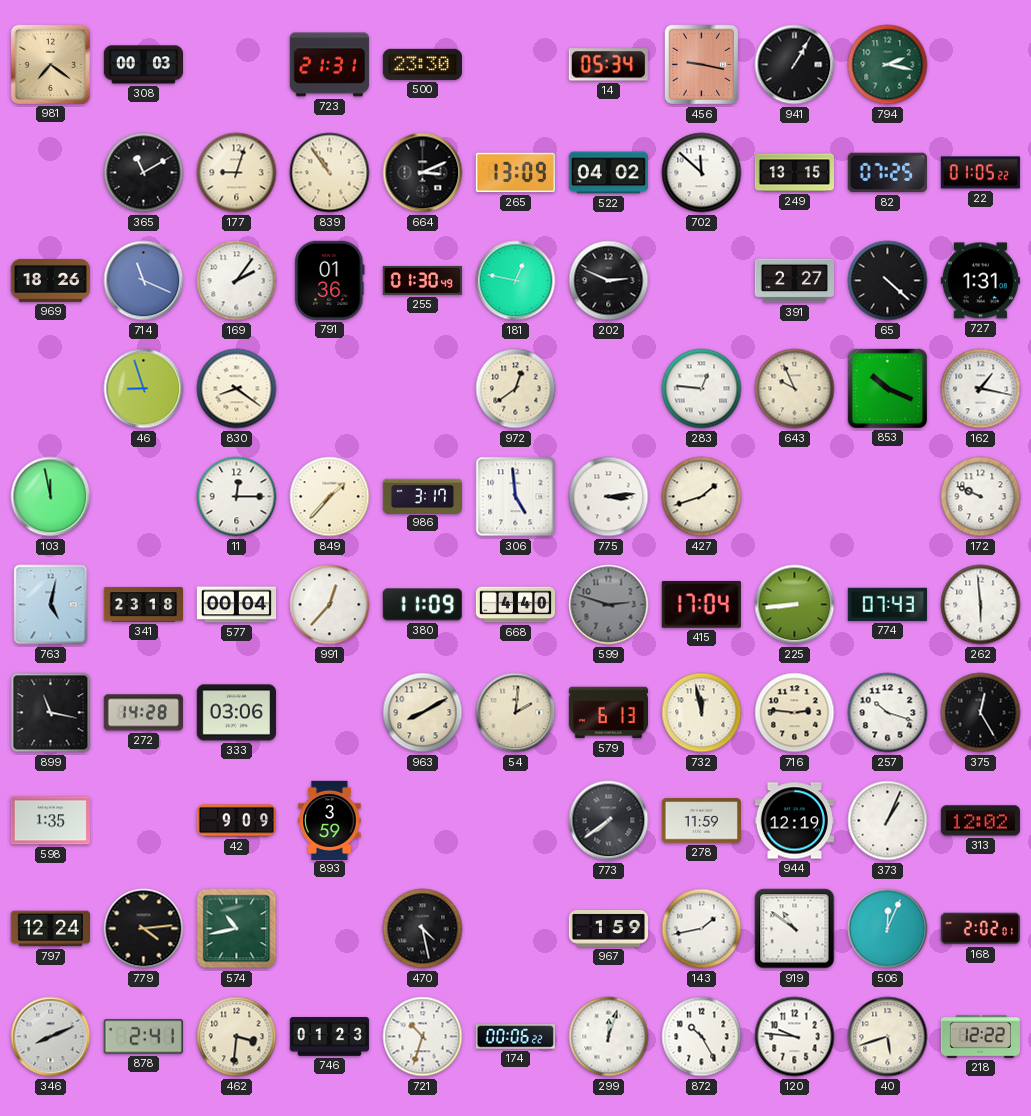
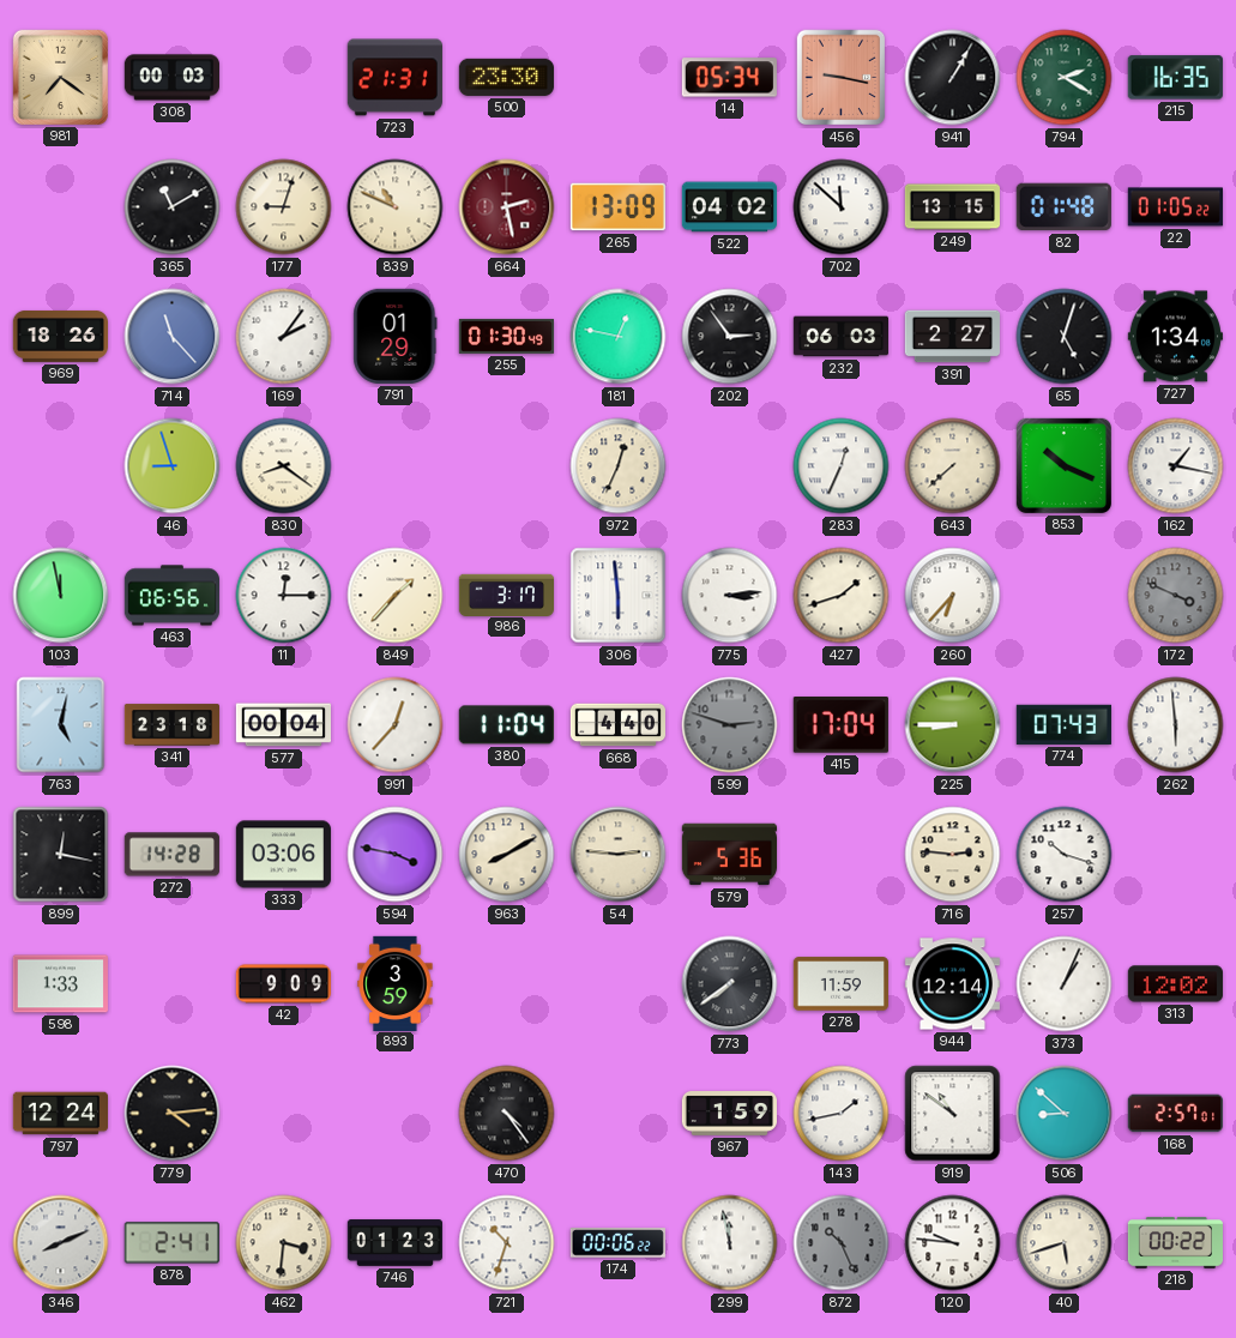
794: 2:17 -> 2:20 (1065, 78)
215: none -> 16:35 (1175, 78)
839: 10:54 -> 10:49 (396, 207)
664: 3:11 -> 2:28 (507, 207)
664 dial: black -> burgundy (507, 207)
82: 07:25 -> 01:48 (1063, 207)
714: 11:19 -> 11:23 (173, 337)
791: 01:36 -> 01:29 (396, 336)
202: 2:49 -> 2:54 (730, 337)
232: none -> 06:03 (840, 337)
65: 4:22 -> 5:03 (1065, 337)
727: 1:31 -> 1:34 (1175, 337)
972: 12:39 -> 12:34 (619, 466)
283: 12:46 -> 12:34 (842, 466)
643: 9:56 -> 7:38 (953, 466)
463: none -> 06:56 (171, 596)
306: 4:59 -> 5:59 (619, 596)
260: none -> 6:37 (953, 596)
172: 9:49 -> 3:49 (1176, 596)
172 dial: white -> grey (1176, 596)
380: 11:09 -> 11:04 (506, 725)
225: 8:44 -> 8:45 (953, 725)
899: 11:17 -> 12:17 (61, 855)
594: none -> 3:47 (396, 855)
54: 2:01 -> 2:46 (619, 855)
579: 6:13 -> 5:36 (729, 855)
732: 11:58 -> none (702, 713)
375: 12:25 -> none (981, 713)
598: 1:35 -> 1:33 (60, 984)
944: 12:19 -> 12:14 (952, 984)
574: 10:43 -> none (237, 929)
470: 4:28 -> 4:24 (507, 1114)
506: 12:04 -> 8:52 (1065, 1114)
168: 2:02 -> 2:57 (1175, 1114)
299: 12:03 -> 11:58 (730, 1243)
872: 10:25 -> 10:26 (842, 1243)
872 dial: white -> grey (842, 1243)
218: 12:22 -> 00:22 (1175, 1243)
